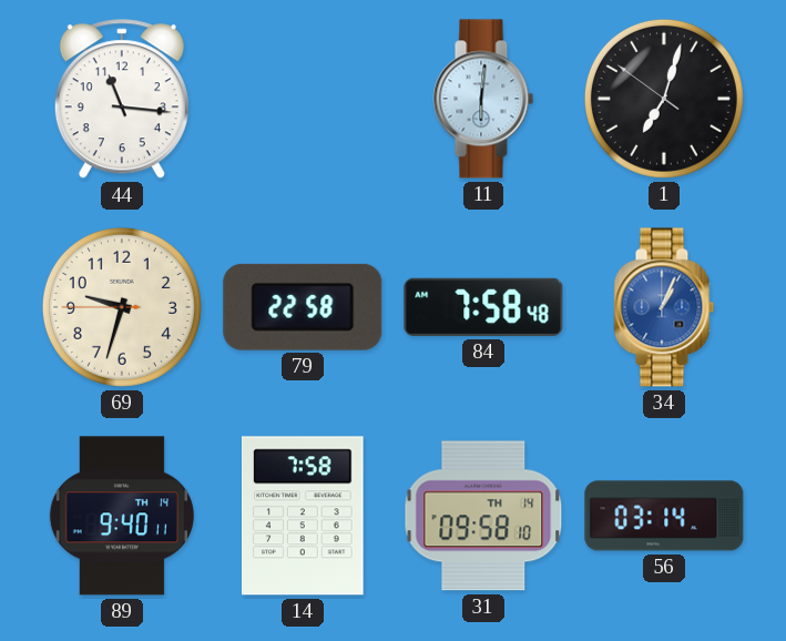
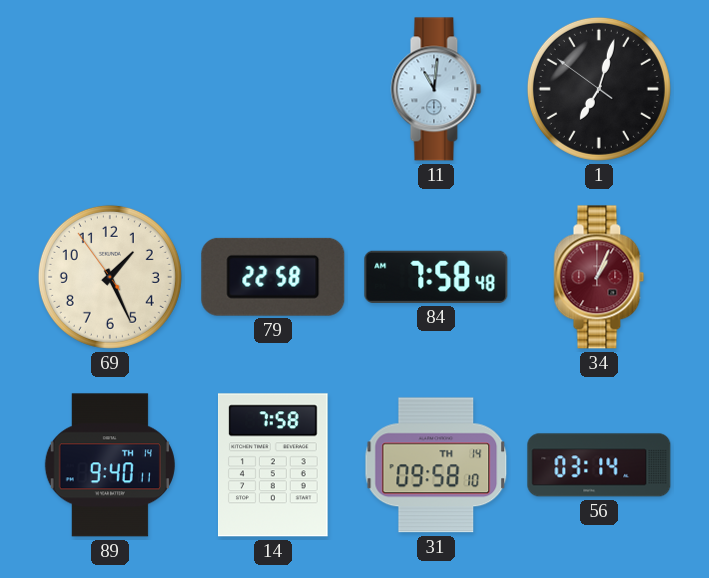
44: 11:16 -> none (122, 100)
11: 6:01 -> 11:01 (436, 89)
69: 9:32 -> 1:25 (110, 277)
34 dial: blue -> burgundy (599, 277)
